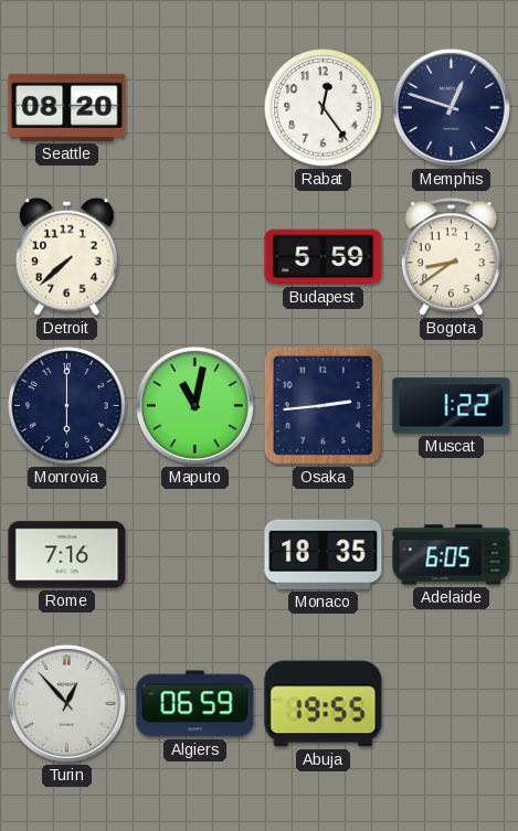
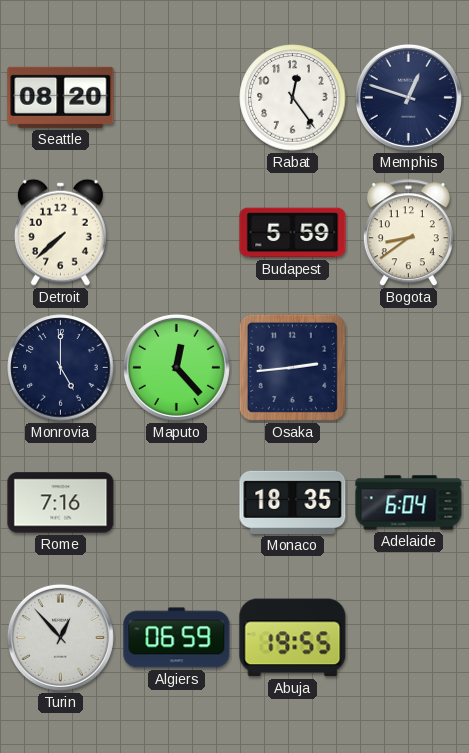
Monrovia: 6:00 -> 5:00 (61, 368)
Maputo: 11:02 -> 12:23 (176, 367)
Muscat: 1:22 -> none (452, 406)
Adelaide: 6:05 -> 6:04 (409, 503)
